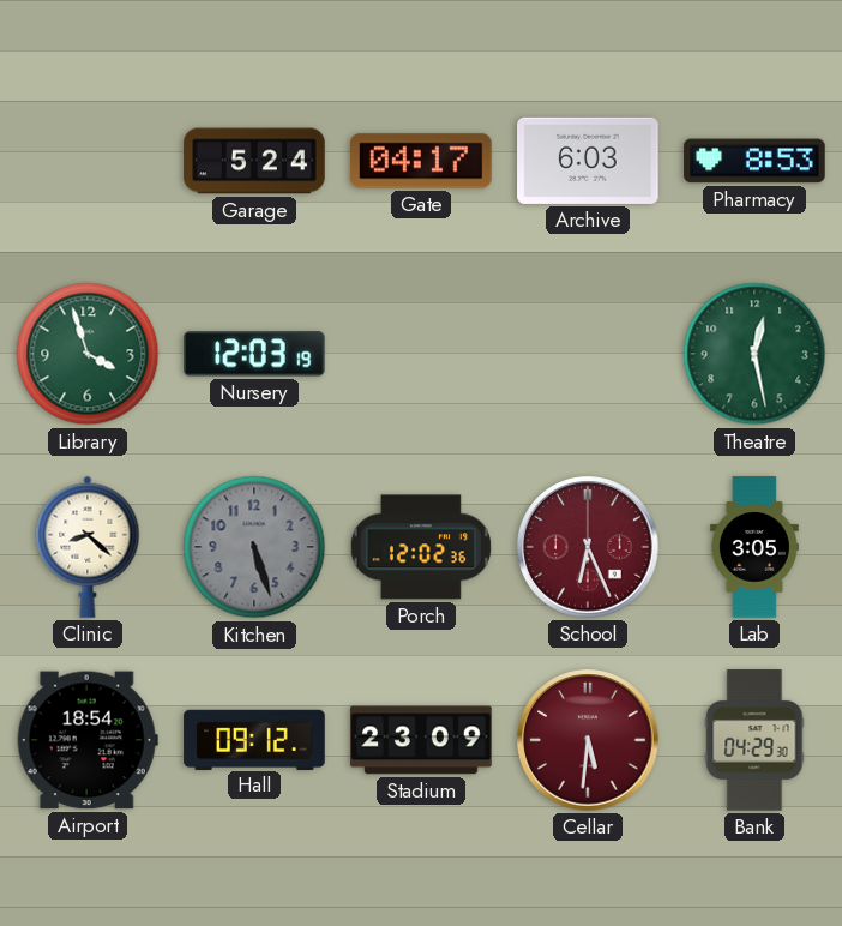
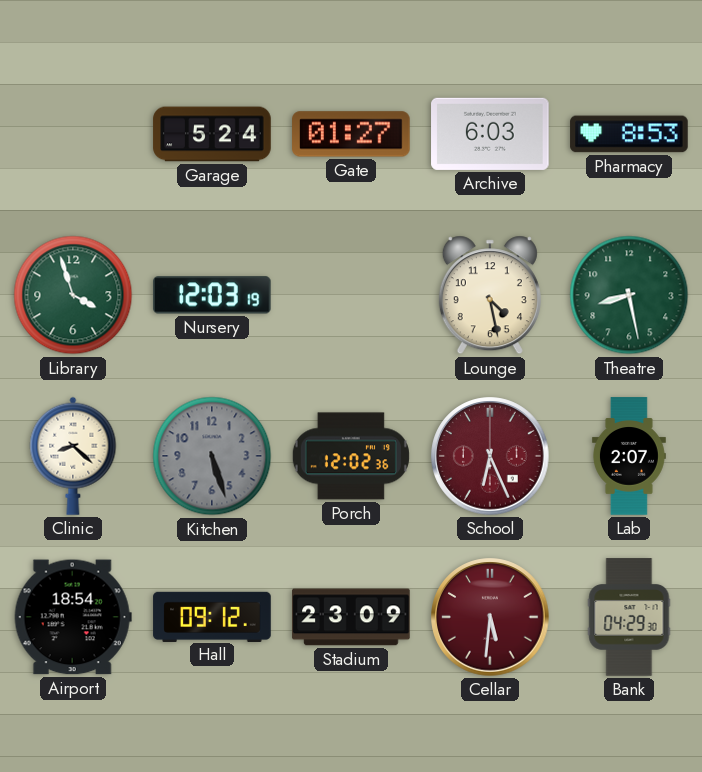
Gate: 04:17 -> 01:27 (351, 134)
Lounge: none -> 4:28 (490, 295)
Theatre: 12:28 -> 8:28 (629, 295)
Lab: 3:05 -> 2:07 (629, 456)
